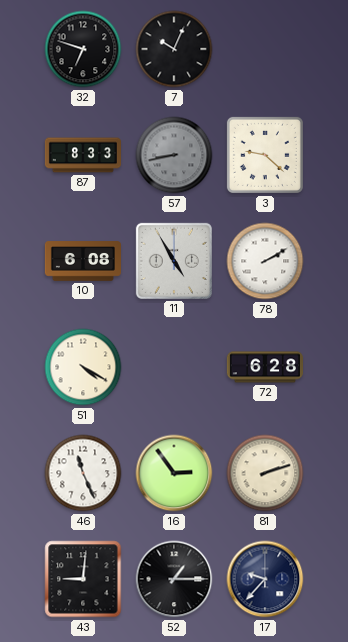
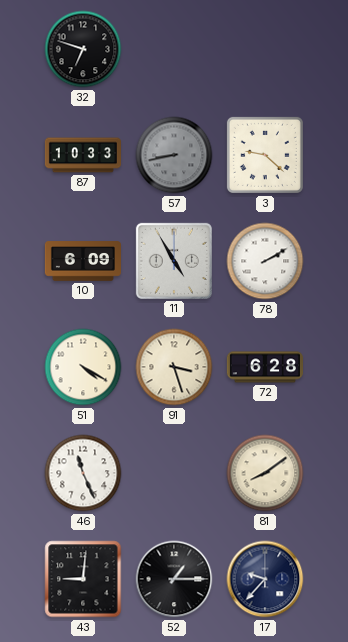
7: 10:04 -> none (174, 49)
87: 8:33 -> 10:33 (82, 155)
10: 6:08 -> 6:09 (83, 261)
91: none -> 3:27 (174, 367)
16: 2:54 -> none (174, 473)
81: 2:12 -> 8:09 (265, 473)
